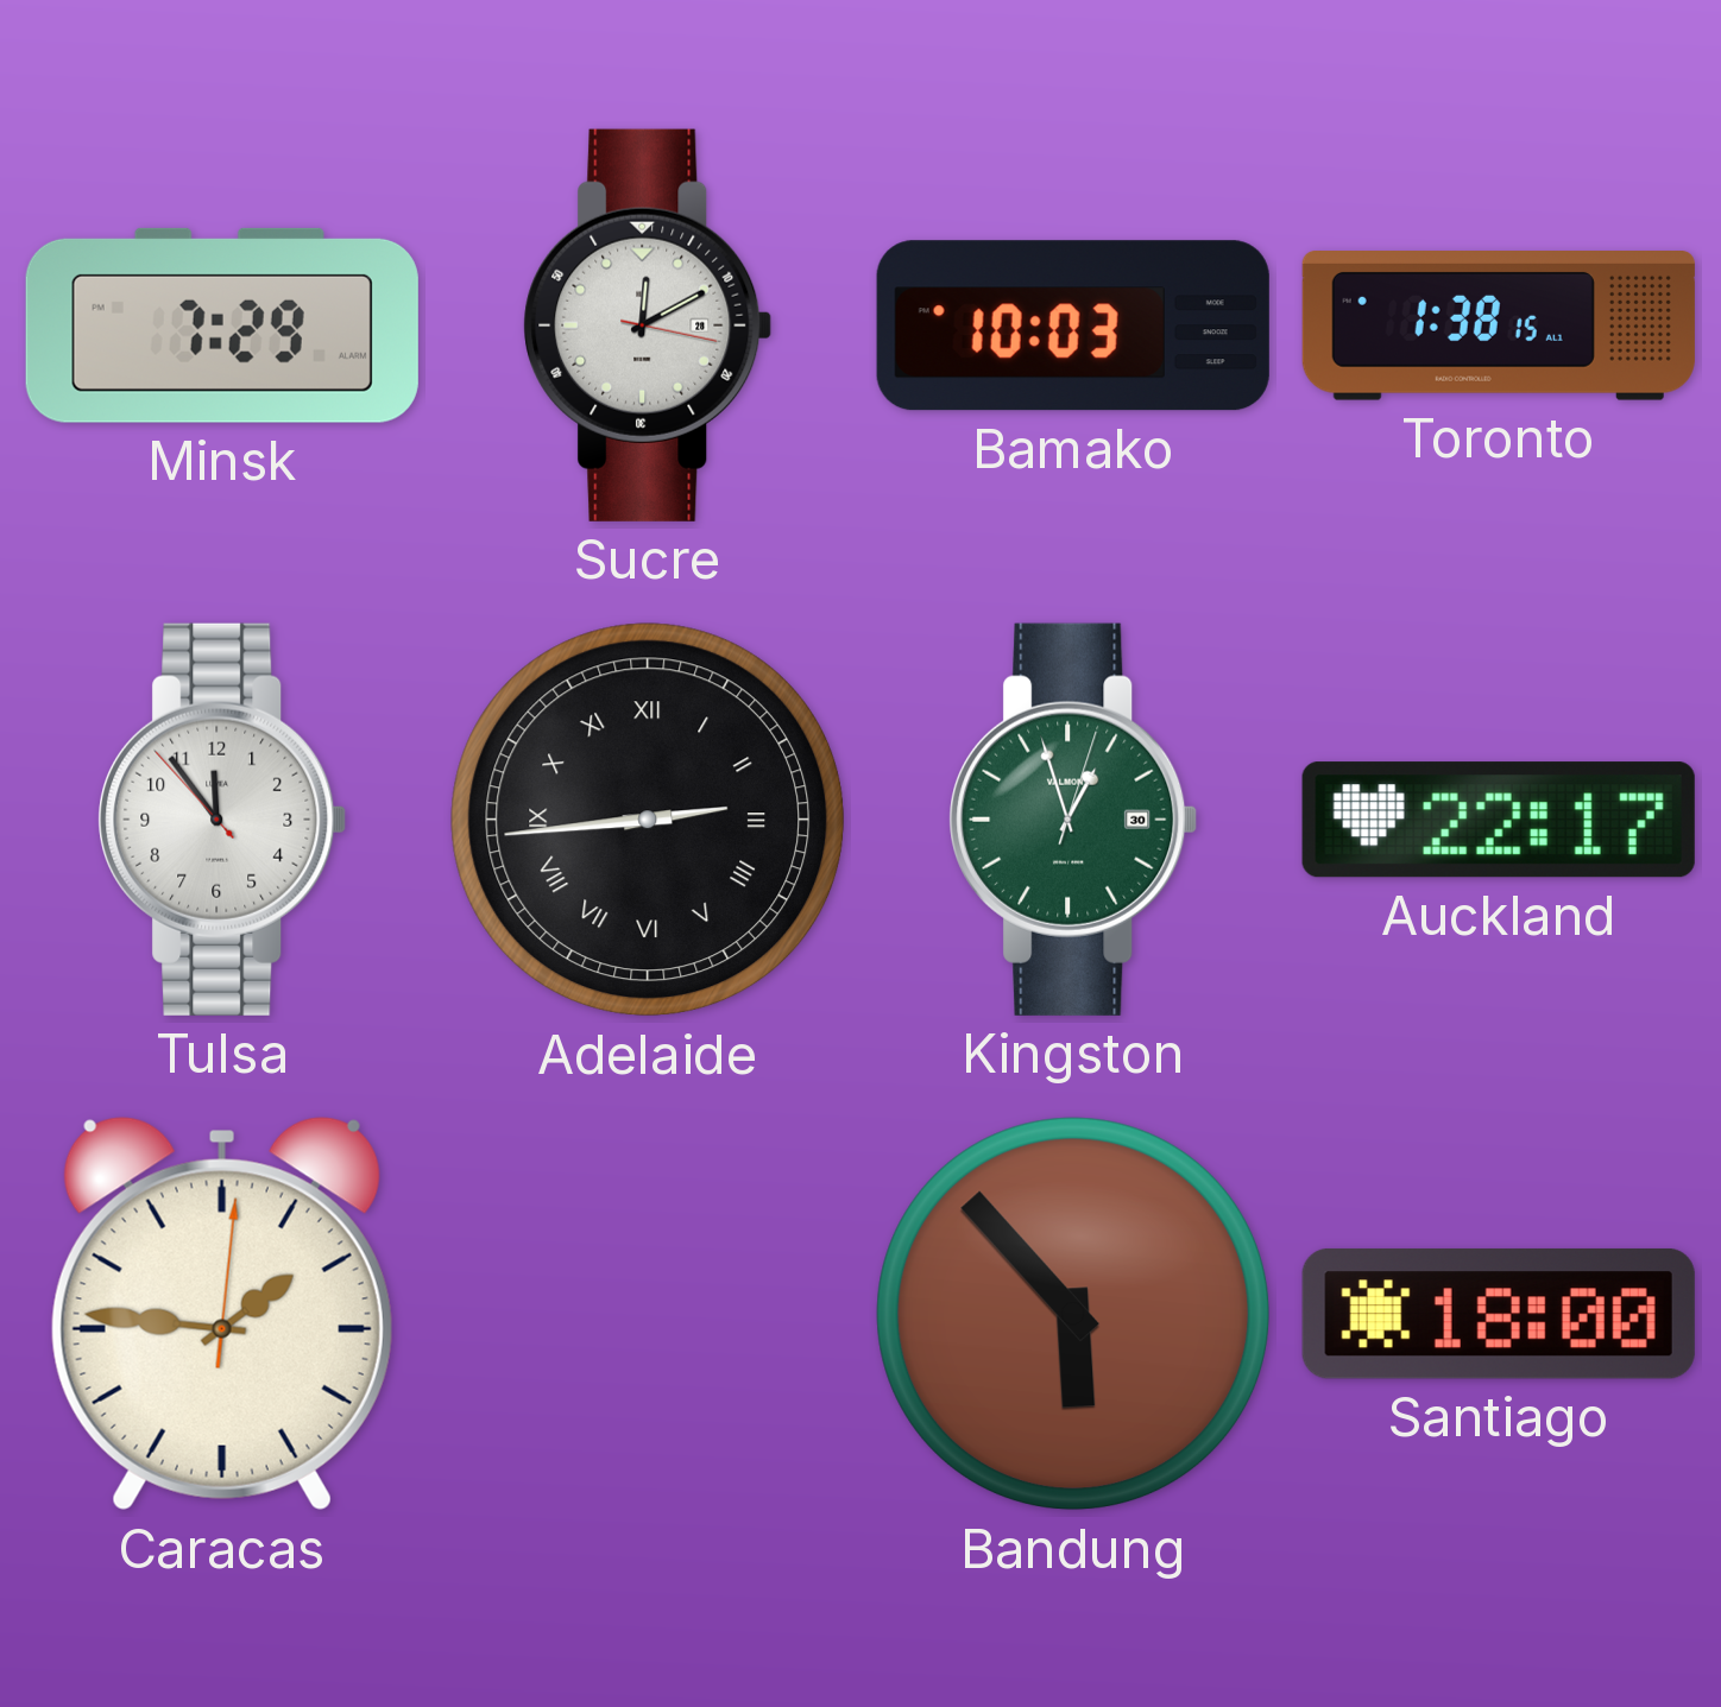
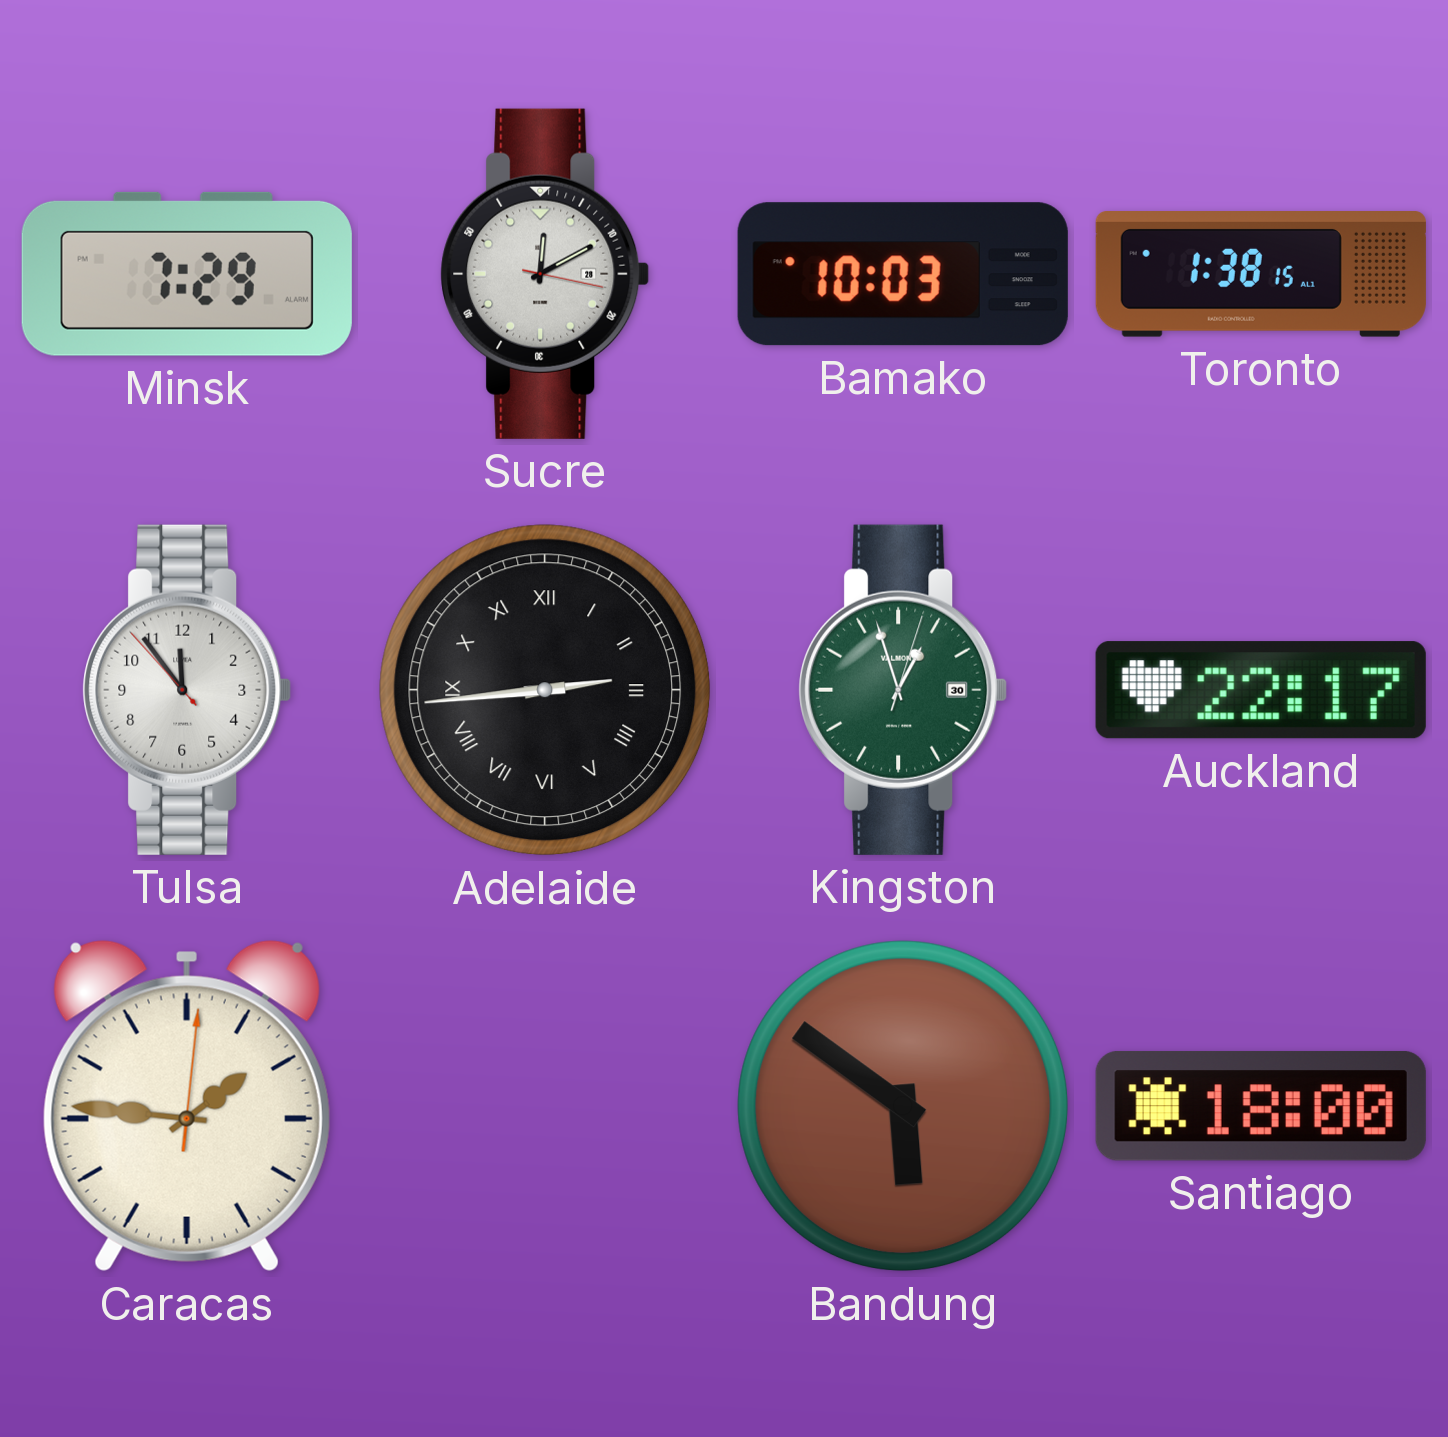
Bandung: 5:53 -> 5:51 (903, 1106)
